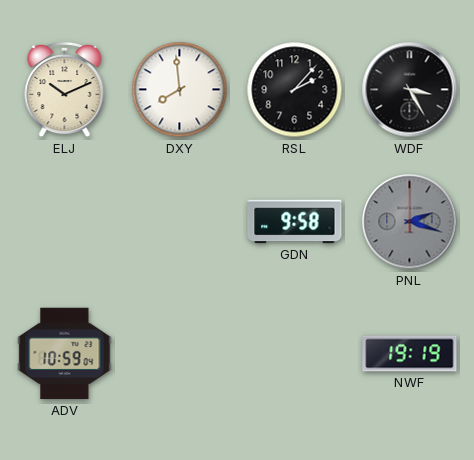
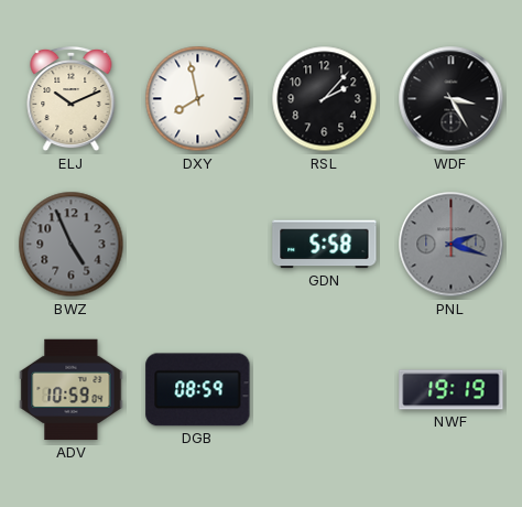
DXY: 7:59 -> 7:58 (198, 99)
BWZ: none -> 4:56 (72, 245)
GDN: 9:58 -> 5:58 (325, 245)
DGB: none -> 08:59 (198, 390)
